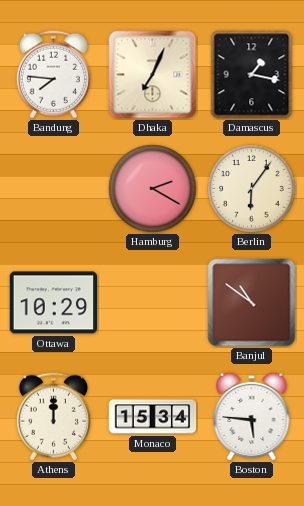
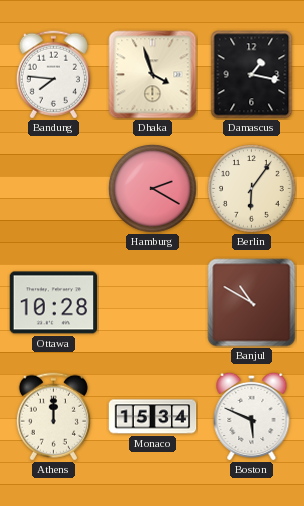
Dhaka: 7:04 -> 3:57 (153, 75)
Ottawa: 10:29 -> 10:28 (54, 303)
Banjul: 10:51 -> 10:50 (252, 303)
Boston: 5:46 -> 5:49 (252, 416)
